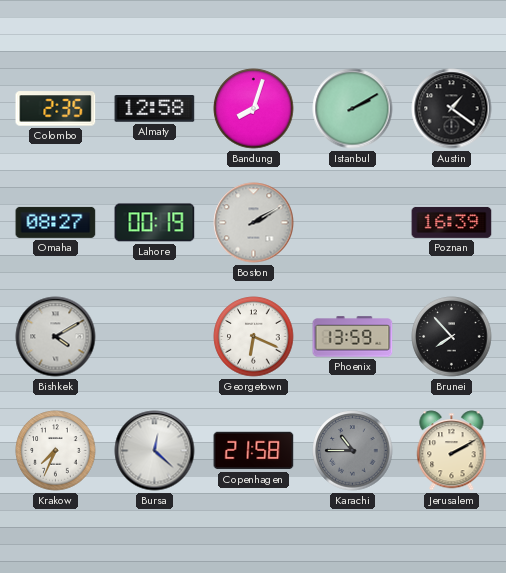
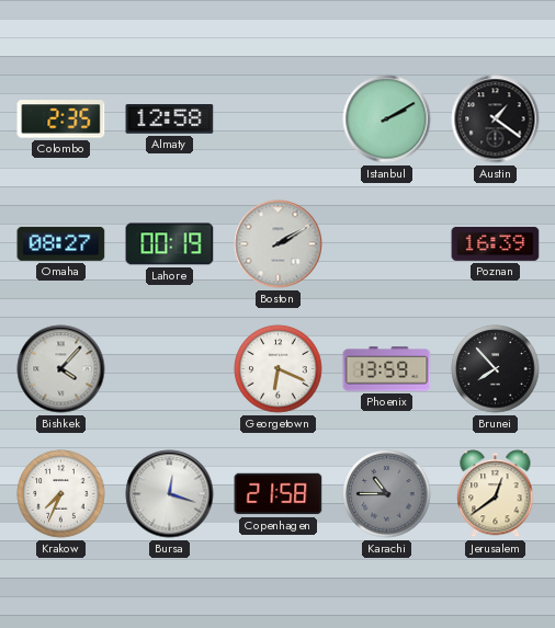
Bandung: 8:03 -> none (254, 109)
Bishkek: 4:10 -> 4:07 (61, 369)
Bursa: 12:22 -> 12:18 (170, 494)
Jerusalem: 2:10 -> 12:39 (496, 494)
